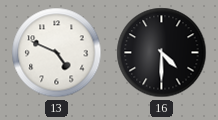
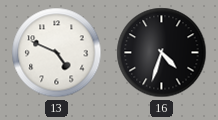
16: 4:30 -> 4:33 (162, 53)
